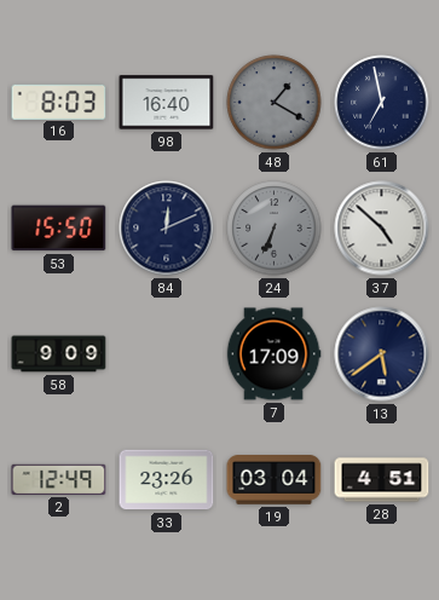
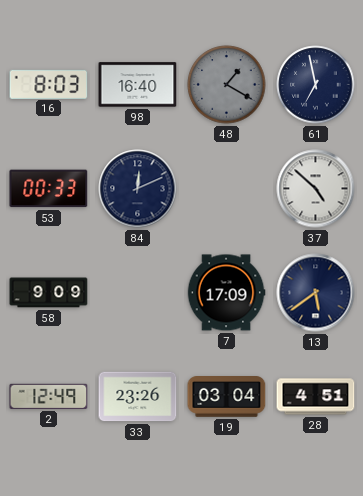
53: 15:50 -> 00:33 (49, 189)
24: 6:34 -> none (275, 229)
